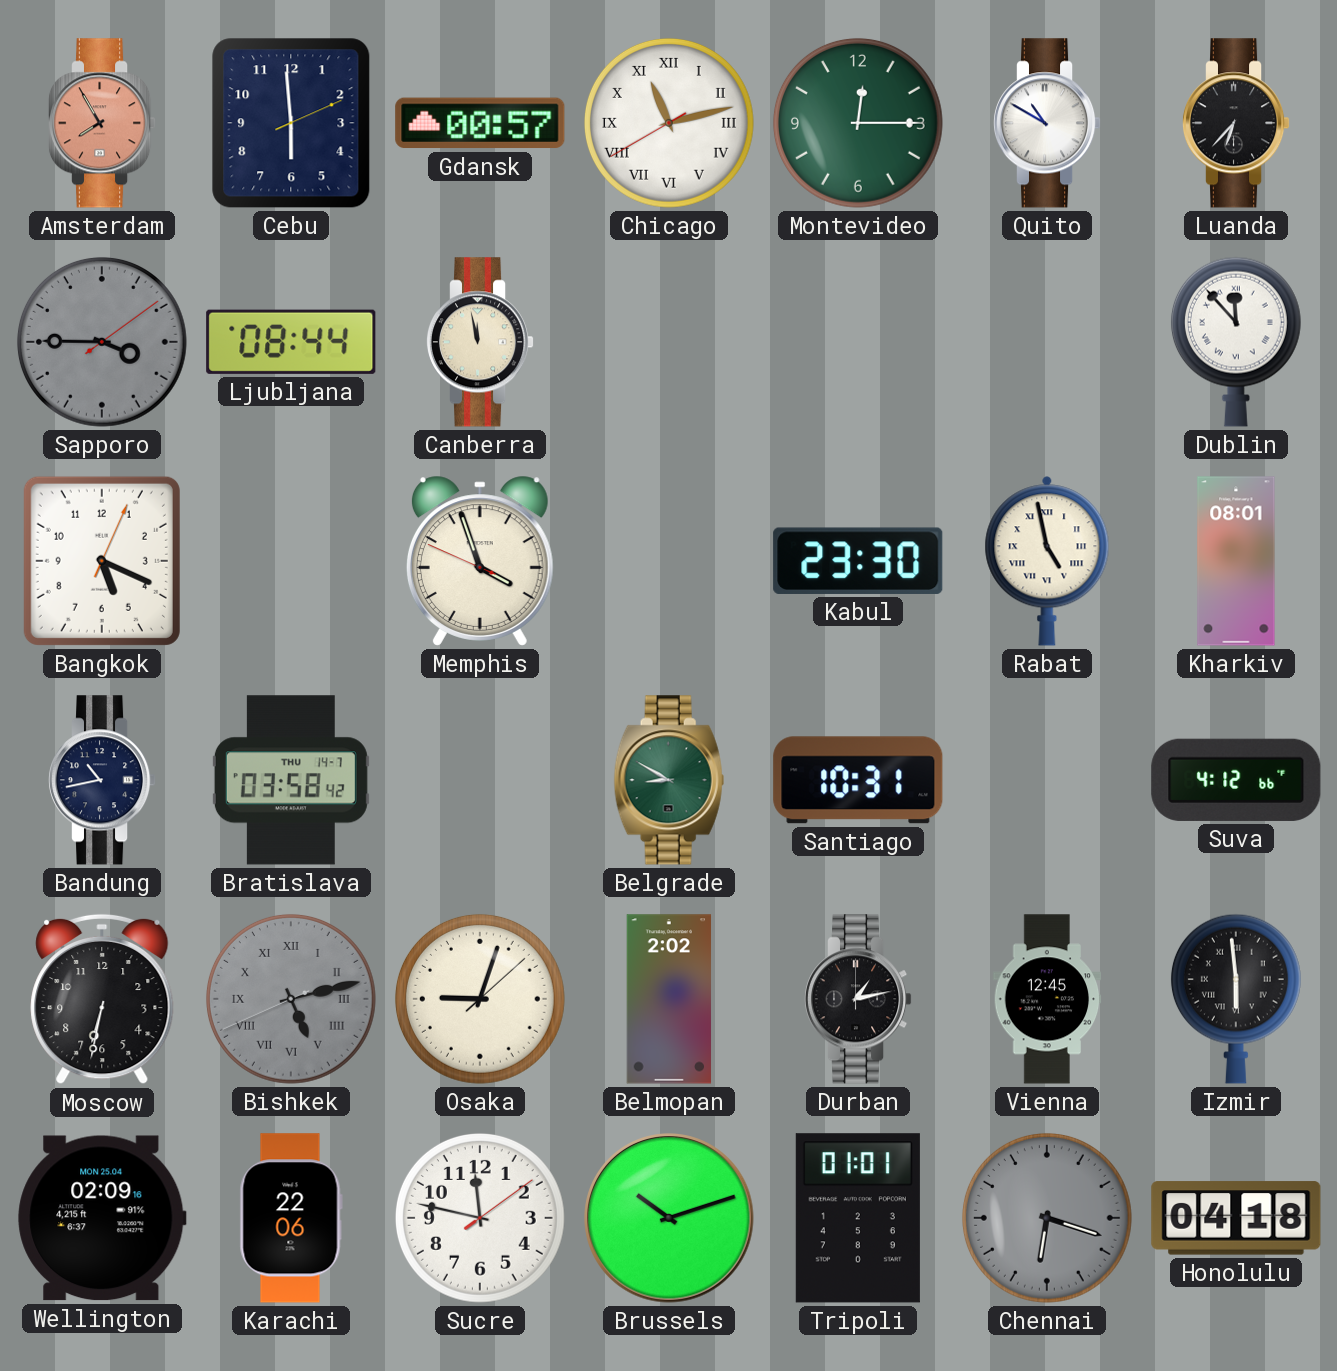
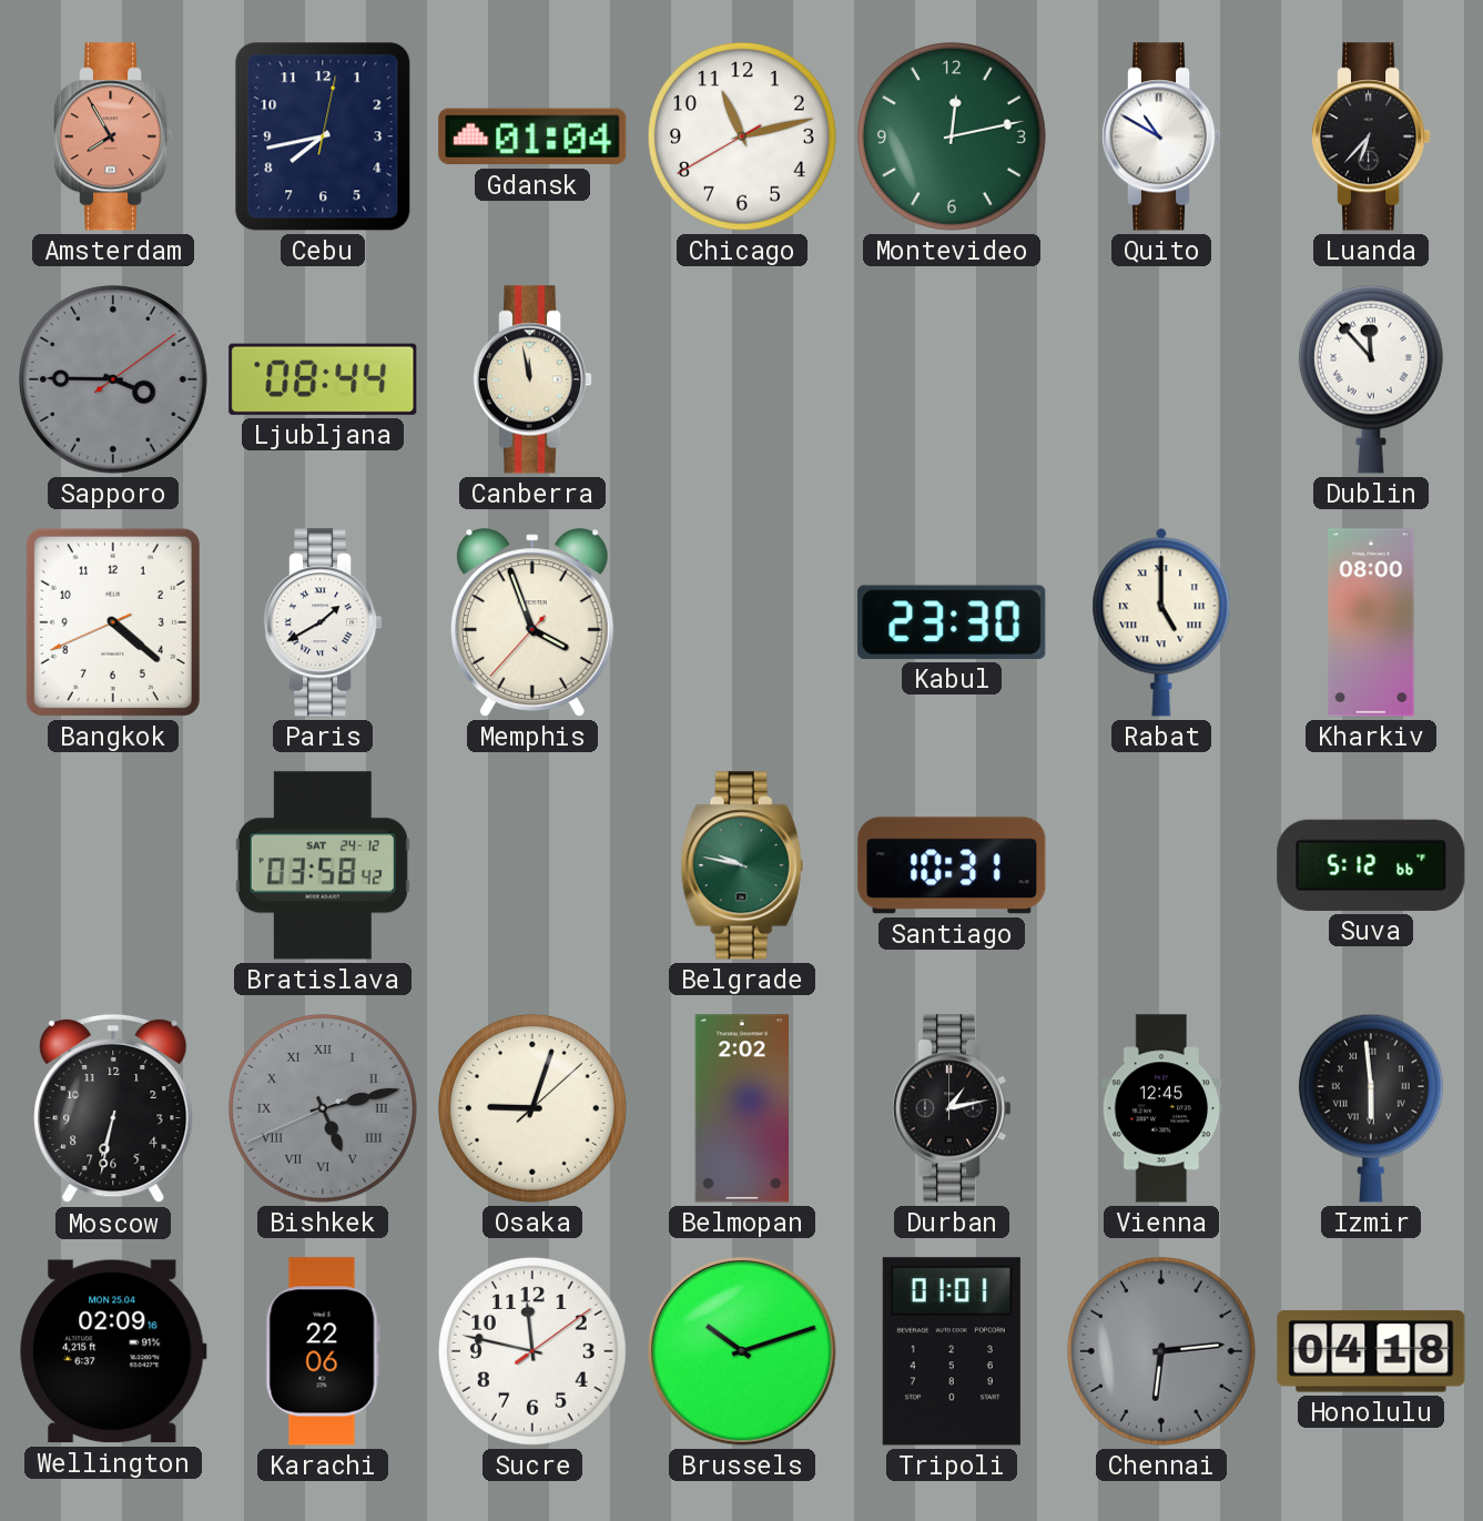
Cebu: 5:59 -> 7:43 (323, 136)
Gdansk: 00:57 -> 01:04 (532, 136)
Chicago numerals: Roman -> Arabic (742, 136)
Montevideo: 12:15 -> 12:13 (952, 136)
Bangkok: 5:19 -> 4:21 (113, 622)
Paris: none -> 1:40 (323, 622)
Memphis: 3:56:49 -> 3:56:37 (532, 622)
Rabat: 4:58 -> 5:00 (1161, 622)
Kharkiv: 08:01 -> 08:00 (1371, 622)
Bandung: 10:43 -> none (102, 780)
Bratislava date: THU 14-7 -> SAT 24-12 (323, 865)
Belgrade: 8:50 -> 9:47 (742, 865)
Suva: 4:12 -> 5:12 (1371, 865)
Chennai: 6:18 -> 6:14 (1161, 1351)
